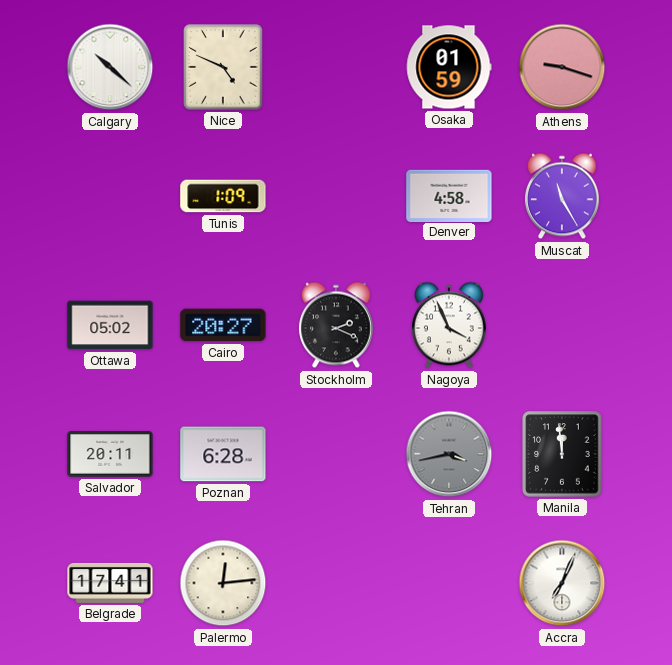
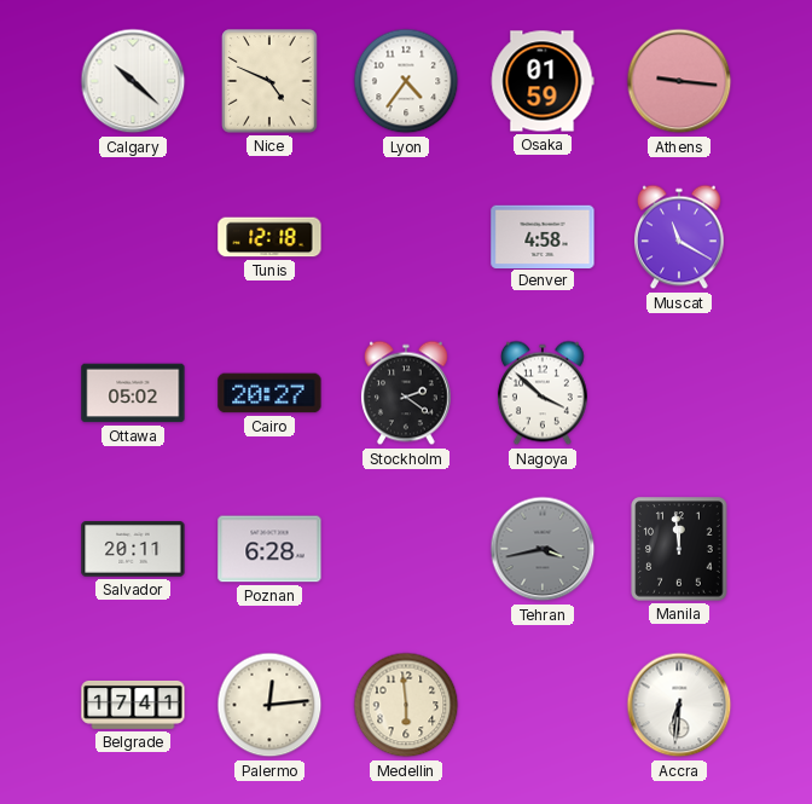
Lyon: none -> 4:36 (406, 81)
Athens: 9:18 -> 9:16 (679, 81)
Tunis: 1:09 -> 12:18 (269, 237)
Muscat: 11:25 -> 11:20 (679, 237)
Stockholm: 2:19 -> 2:21 (406, 393)
Nagoya: 3:56 -> 3:52 (543, 393)
Medellin: none -> 5:59 (406, 705)
Accra: 7:04 -> 6:31 (679, 705)
